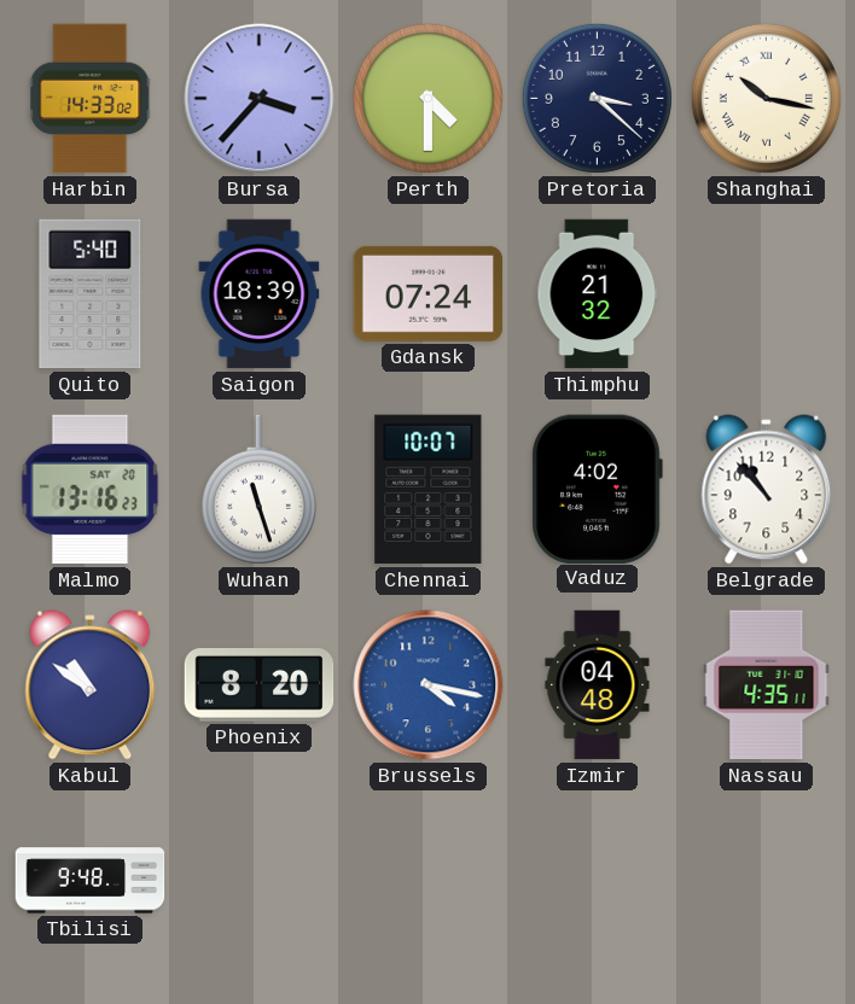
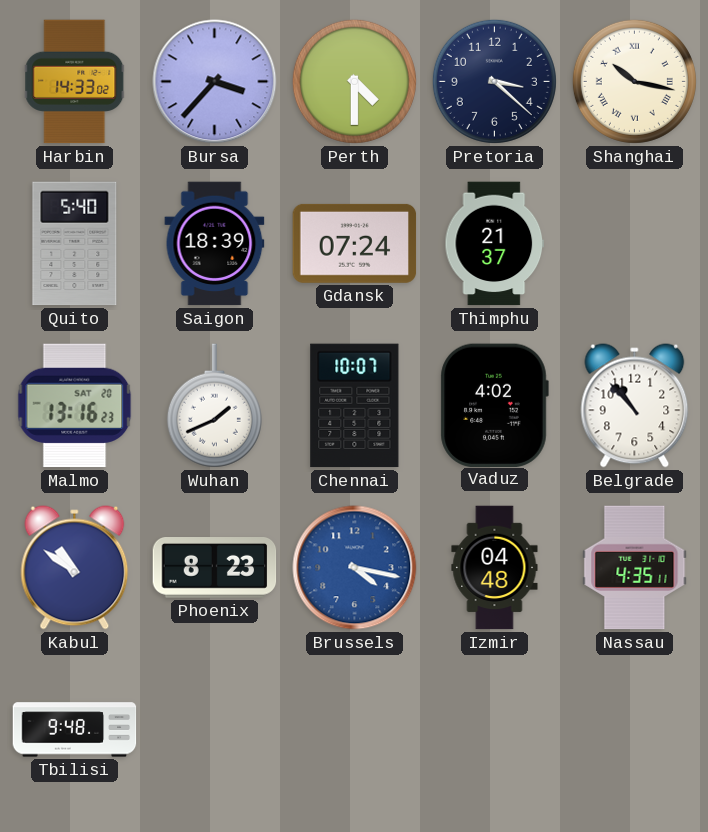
Thimphu: 21:32 -> 21:37 (495, 244)
Wuhan: 11:27 -> 1:41 (214, 406)
Phoenix: 8:20 -> 8:23 (215, 568)
